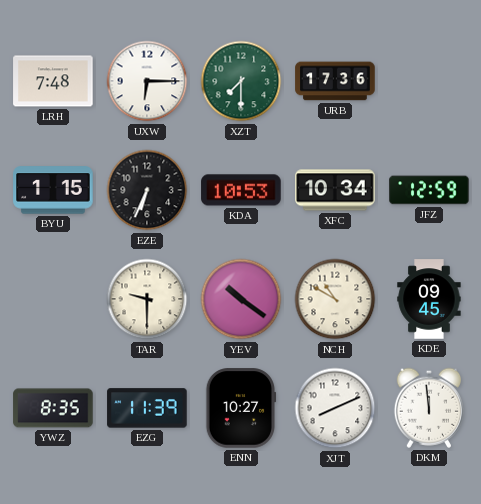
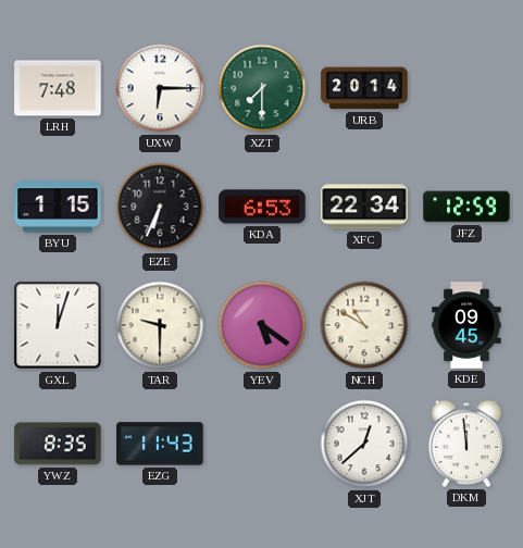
URB: 17:36 -> 20:14 (364, 88)
KDA: 10:53 -> 6:53 (262, 207)
XFC: 10:34 -> 22:34 (364, 207)
GXL: none -> 12:03 (58, 325)
YEV: 10:21 -> 5:21 (262, 325)
EZG: 11:39 -> 11:43 (160, 444)
ENN: 10:27 -> none (241, 408)
XJT: 8:11 -> 12:38 (364, 444)
